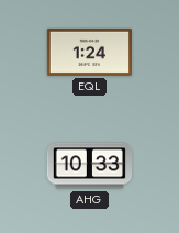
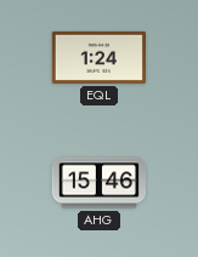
AHG: 10:33 -> 15:46 (98, 183)
